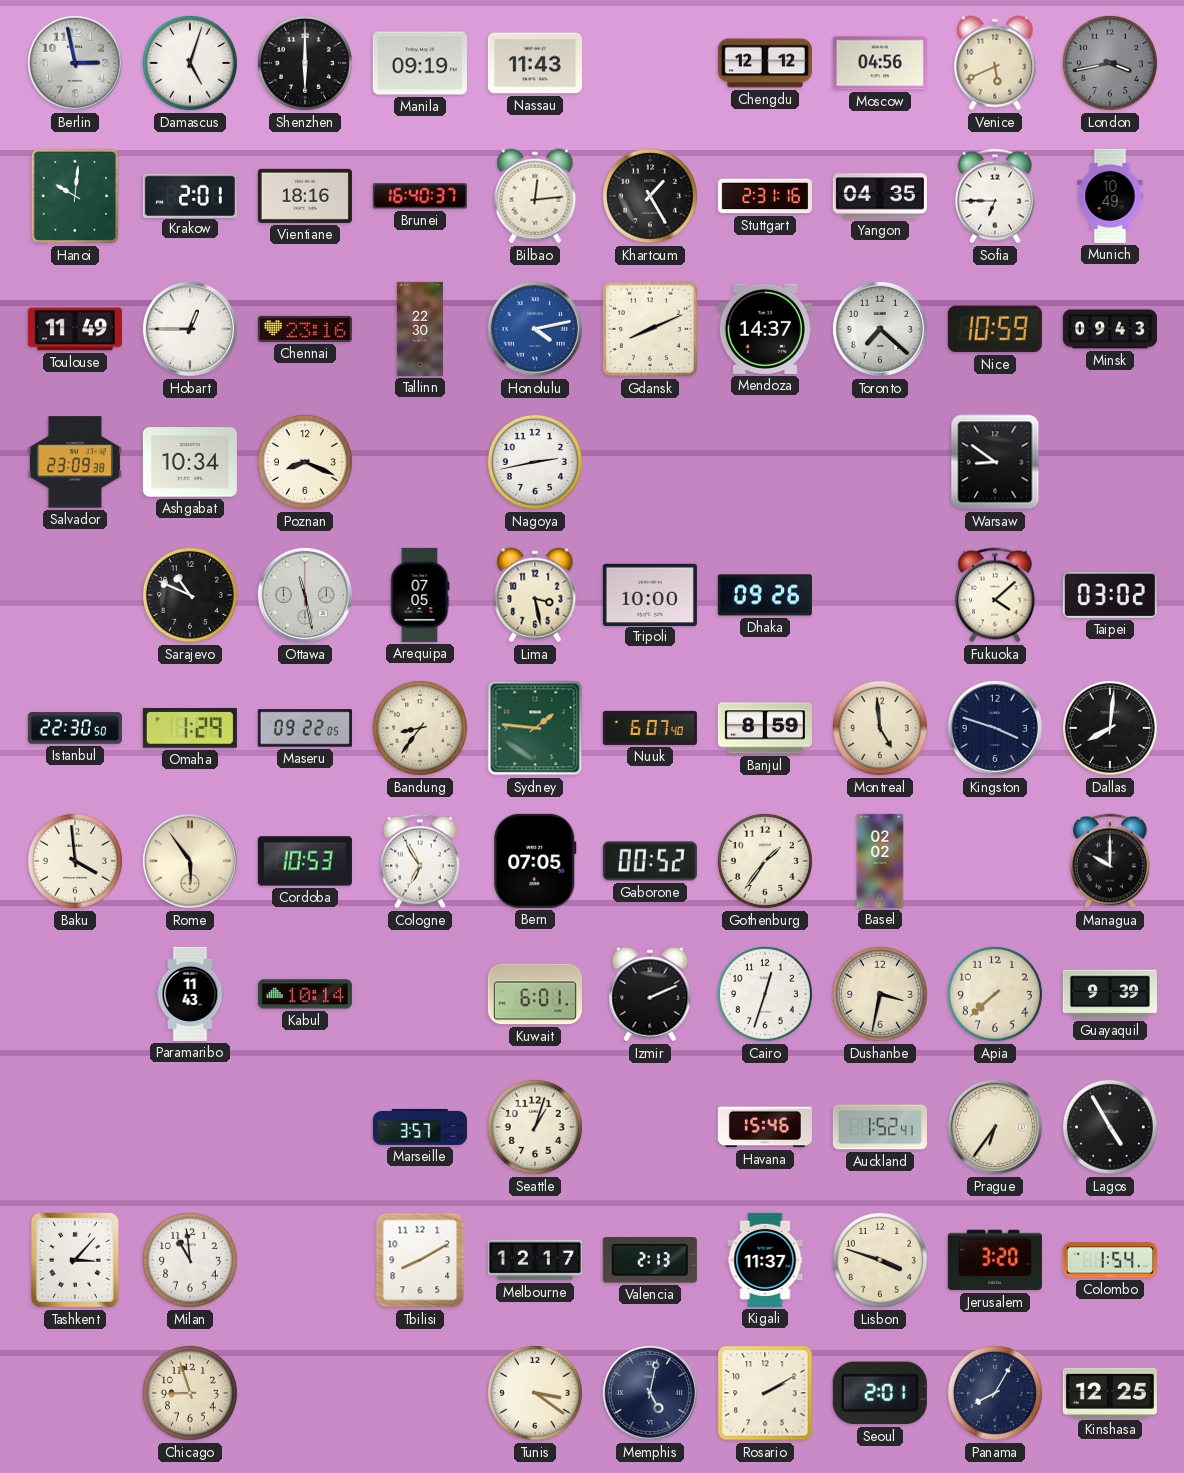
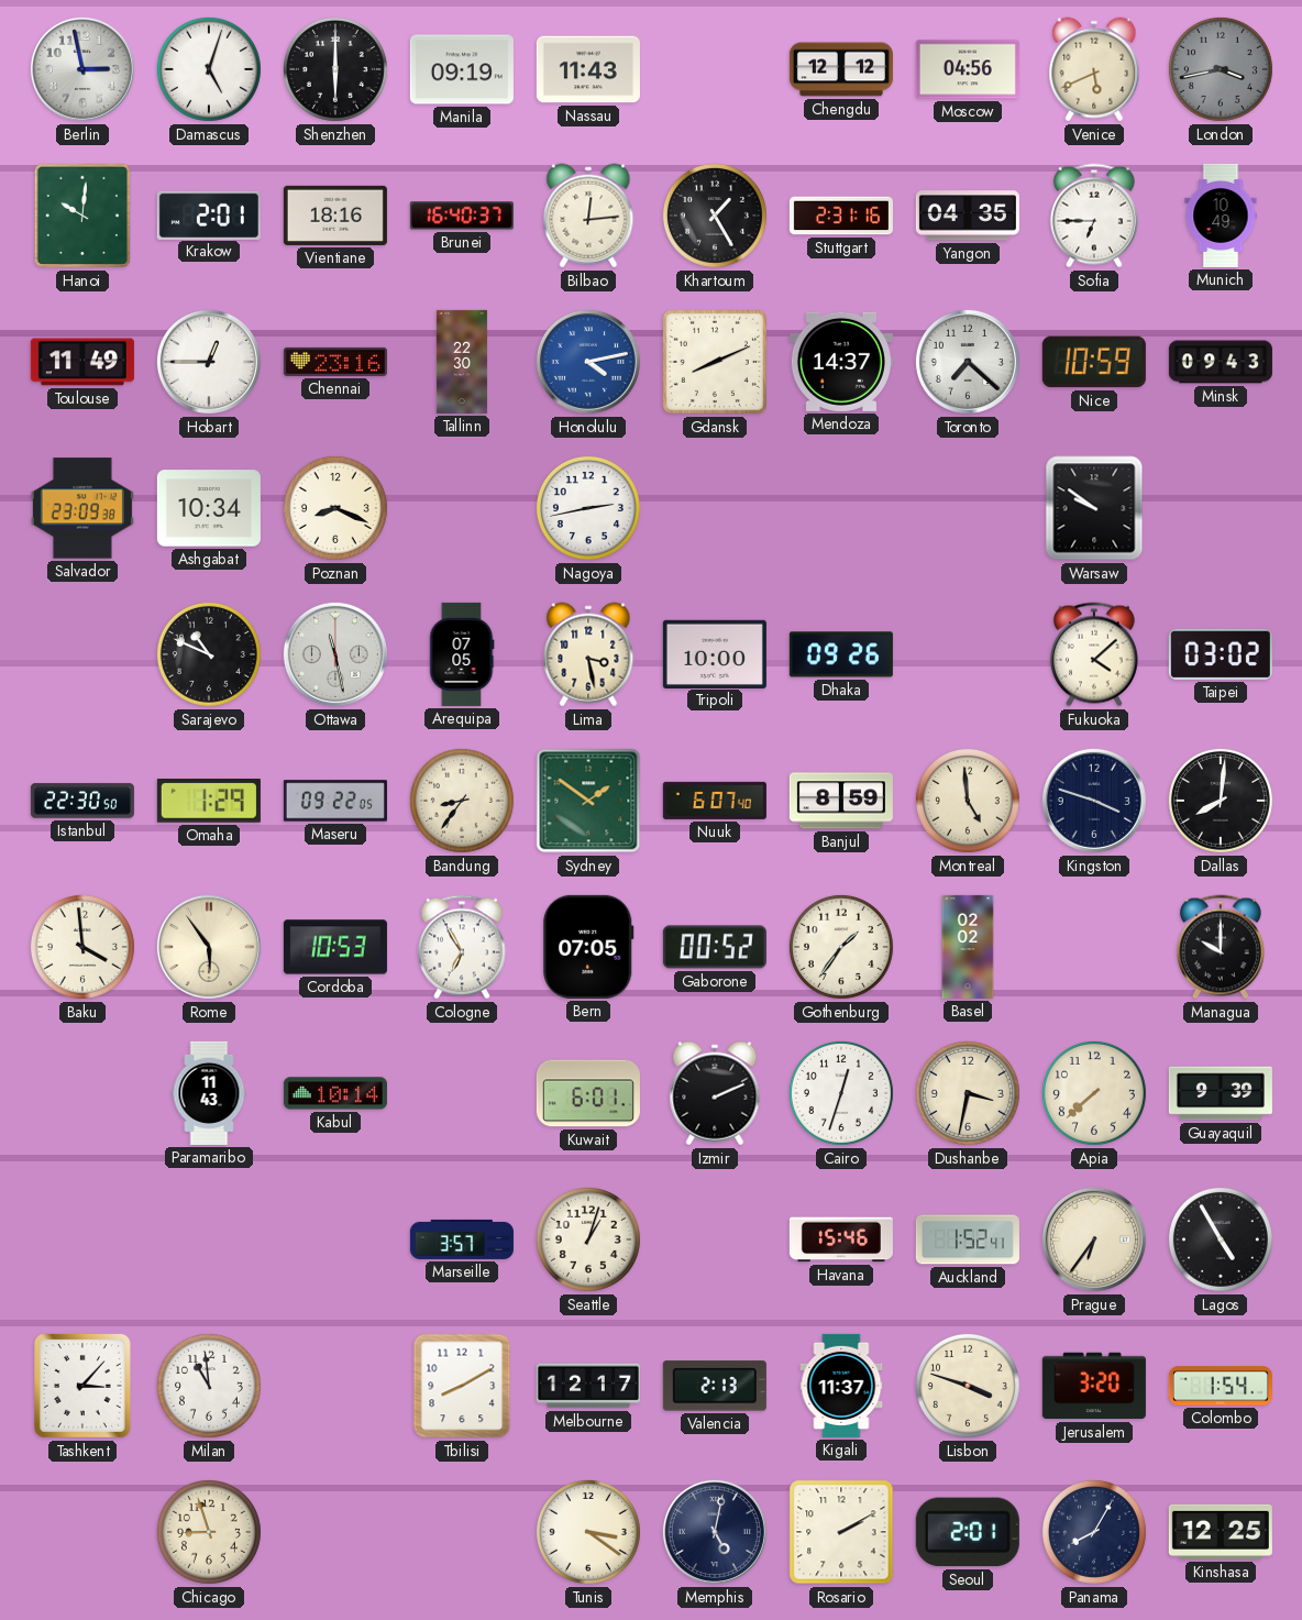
Warsaw: 8:51 -> 9:51 (1094, 508)
Sydney: 1:46 -> 1:51 (588, 801)
